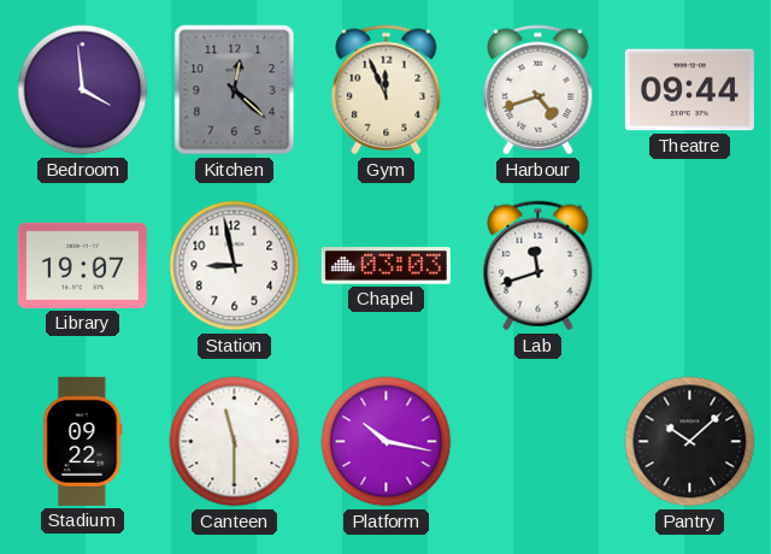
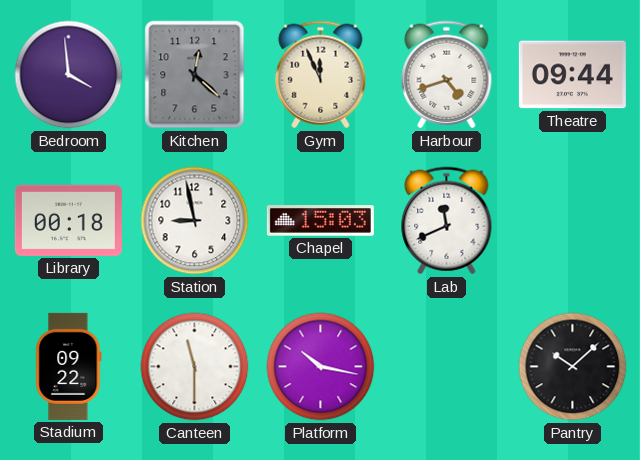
Library: 19:07 -> 00:18 (68, 220)
Chapel: 03:03 -> 15:03 (320, 221)
Lab: 11:42 -> 11:41 (447, 221)
